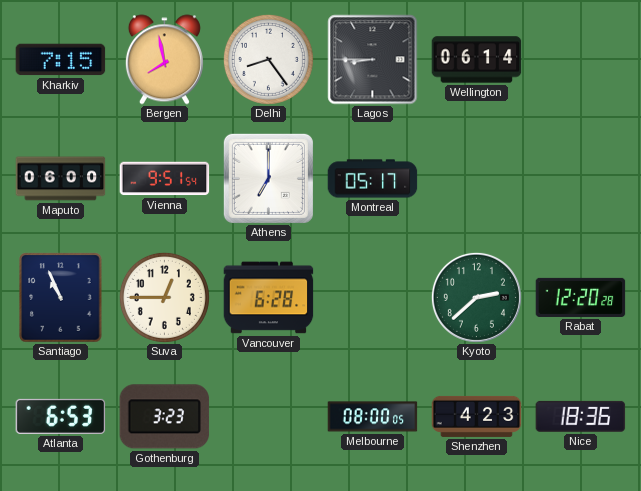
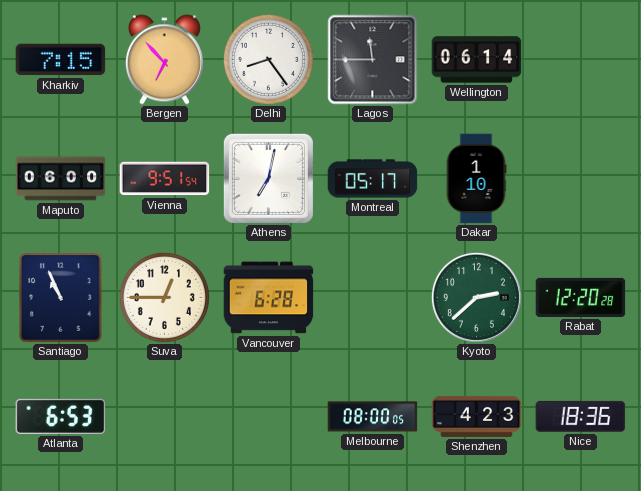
Bergen: 7:58 -> 6:53 (164, 60)
Lagos: 8:45 -> 11:45 (373, 60)
Athens: 7:00 -> 7:02 (268, 178)
Dakar: none -> 1:10 (476, 179)
Gothenburg: 3:23 -> none (165, 417)
